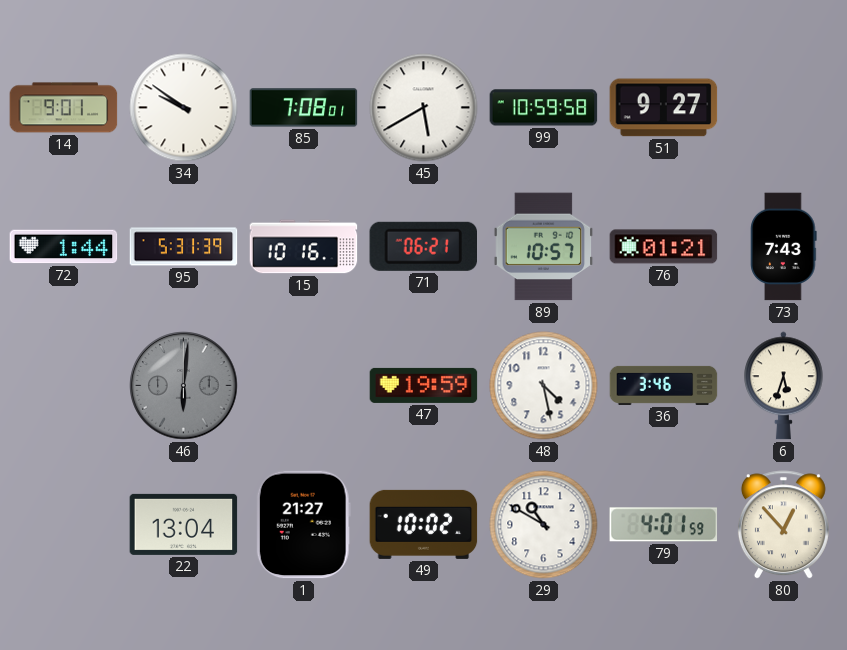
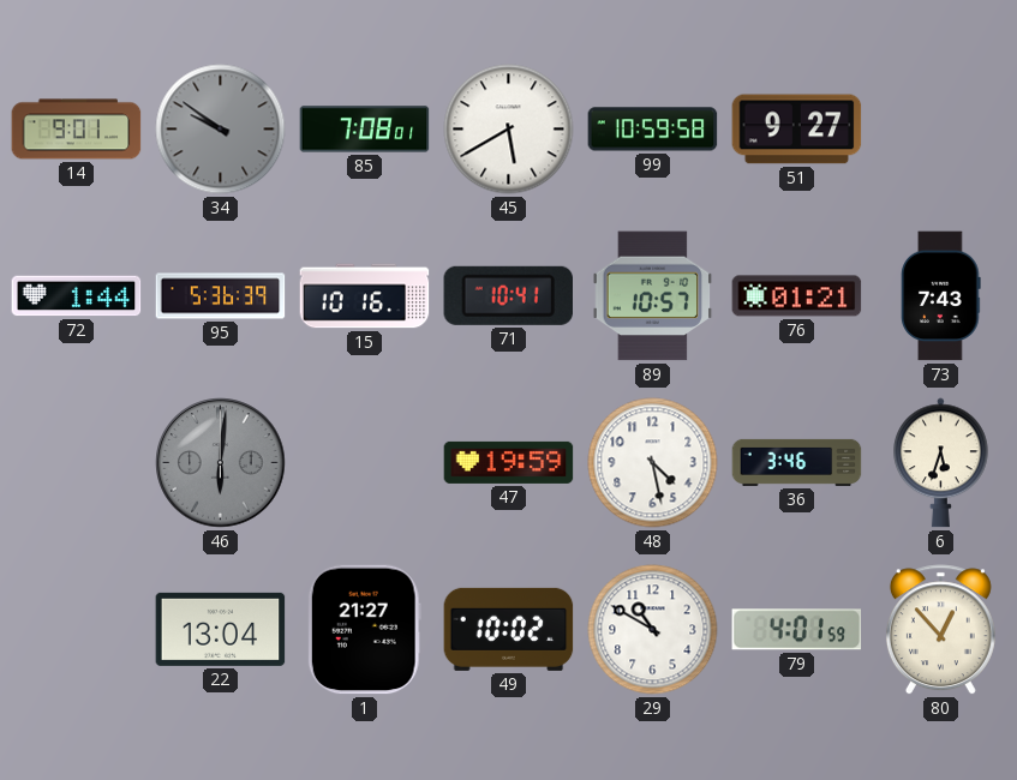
34 dial: white -> grey (221, 130)
95: 5:31 -> 5:36 (221, 296)
71: 06:21 -> 10:41 (508, 295)
